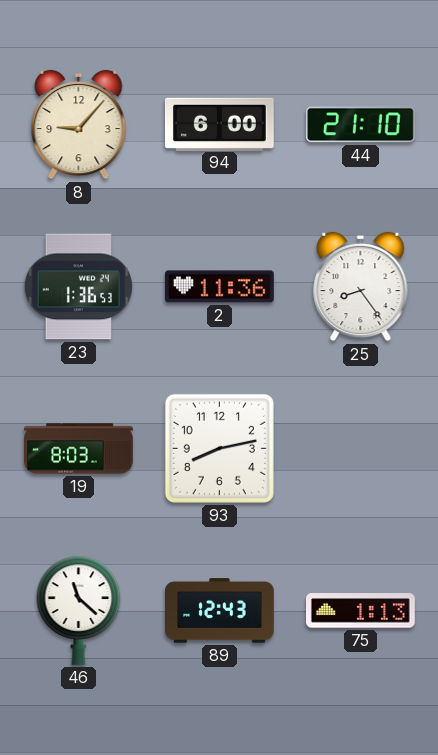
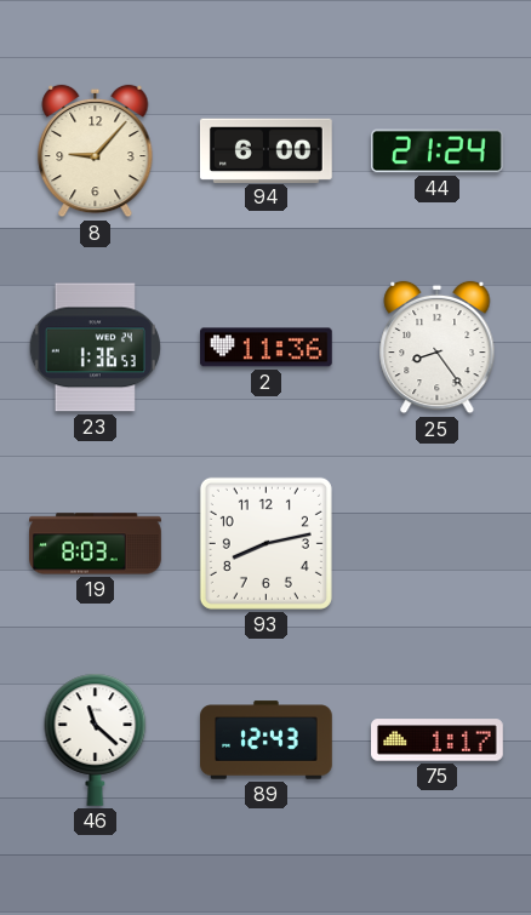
44: 21:10 -> 21:24 (438, 151)
75: 1:13 -> 1:17 (438, 740)
